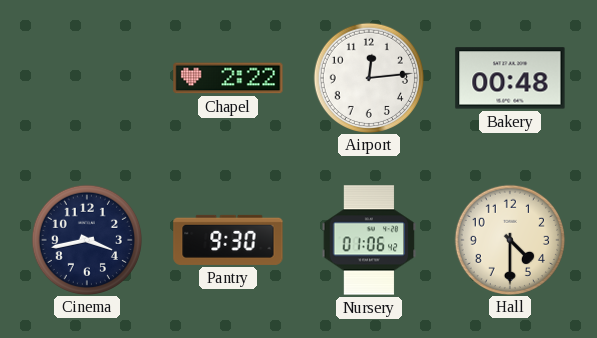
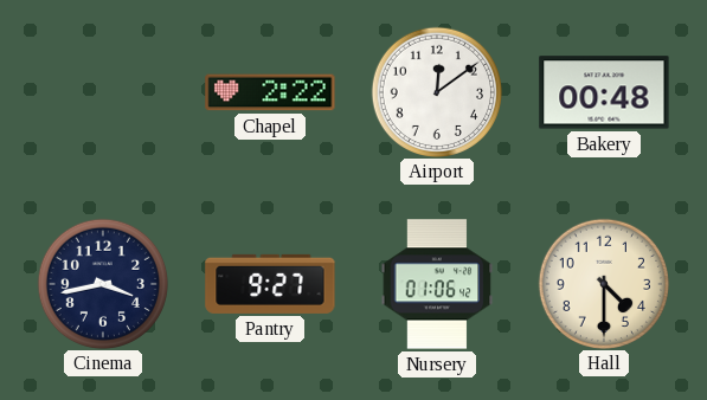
Airport: 12:14 -> 12:09 (436, 91)
Pantry: 9:30 -> 9:27 (270, 284)
